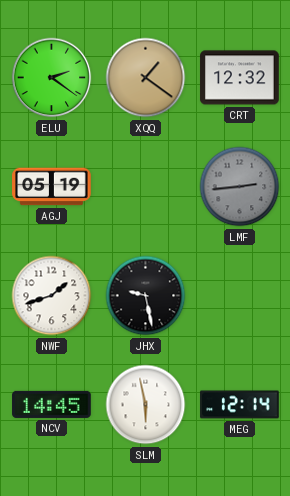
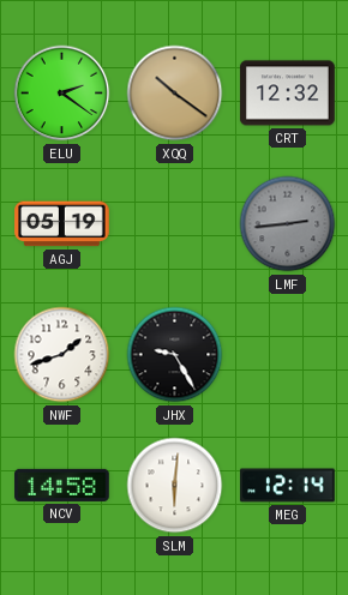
XQQ: 1:21 -> 10:21 (175, 94)
JHX: 9:28 -> 9:25 (175, 355)
NCV: 14:45 -> 14:58 (62, 485)
SLM: 5:58 -> 6:01 (175, 486)
